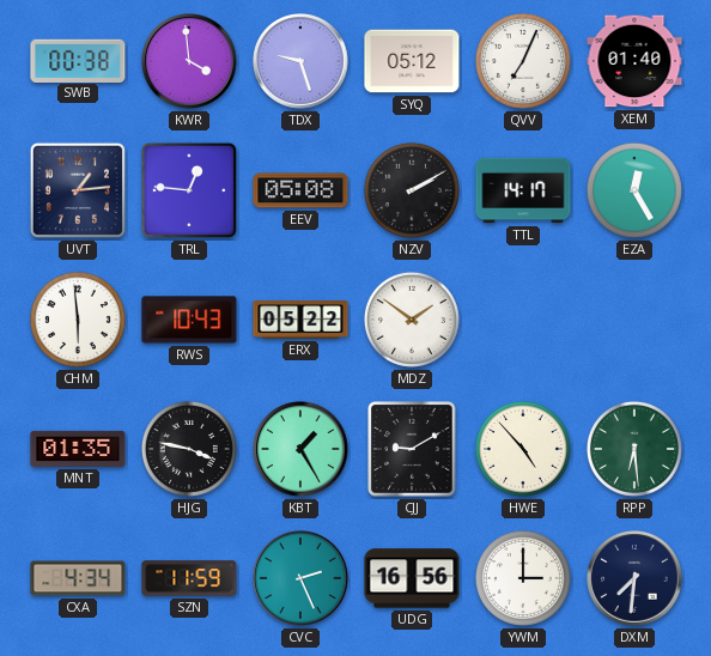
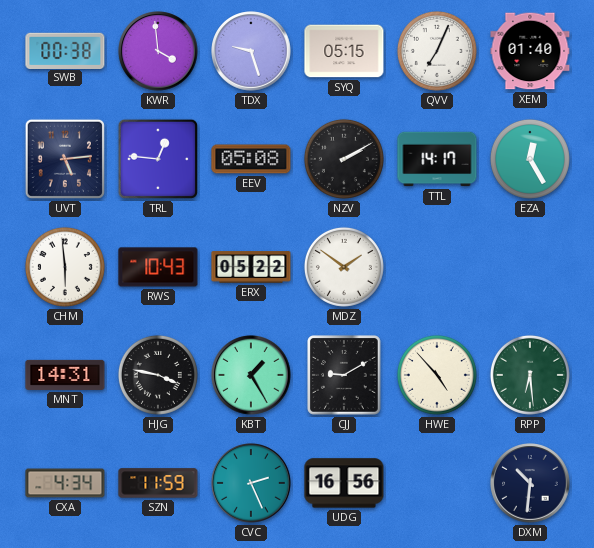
SYQ: 05:12 -> 05:15 (344, 51)
UVT: 1:14 -> 5:14 (65, 159)
MNT: 01:35 -> 14:31 (65, 375)
YWM: 3:00 -> none (523, 578)
DXM: 7:31 -> 10:31 (530, 483)
